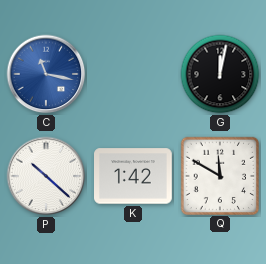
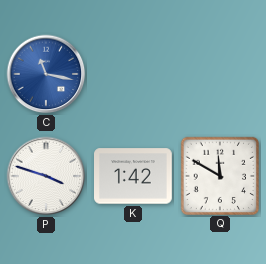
G: 12:02 -> none (220, 74)
P: 10:22 -> 3:48 (46, 176)
